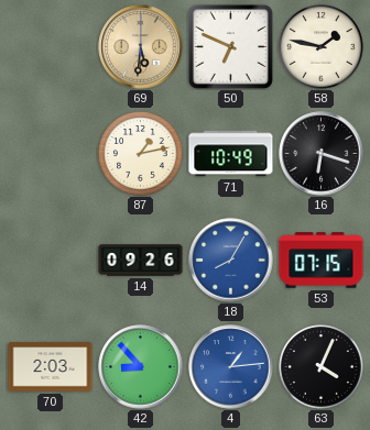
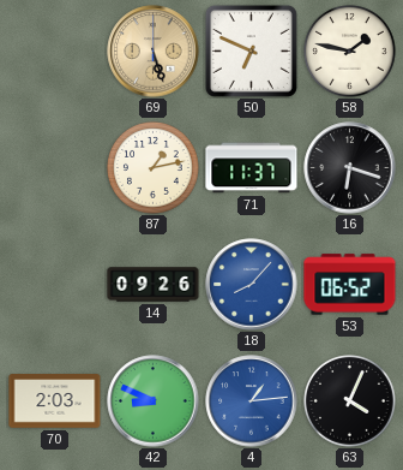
69: 5:31 -> 5:27 (154, 52)
71: 10:49 -> 11:37 (252, 168)
18: 8:05 -> 8:07 (252, 285)
53: 07:15 -> 06:52 (350, 285)
42: 8:53 -> 8:49 (154, 401)
